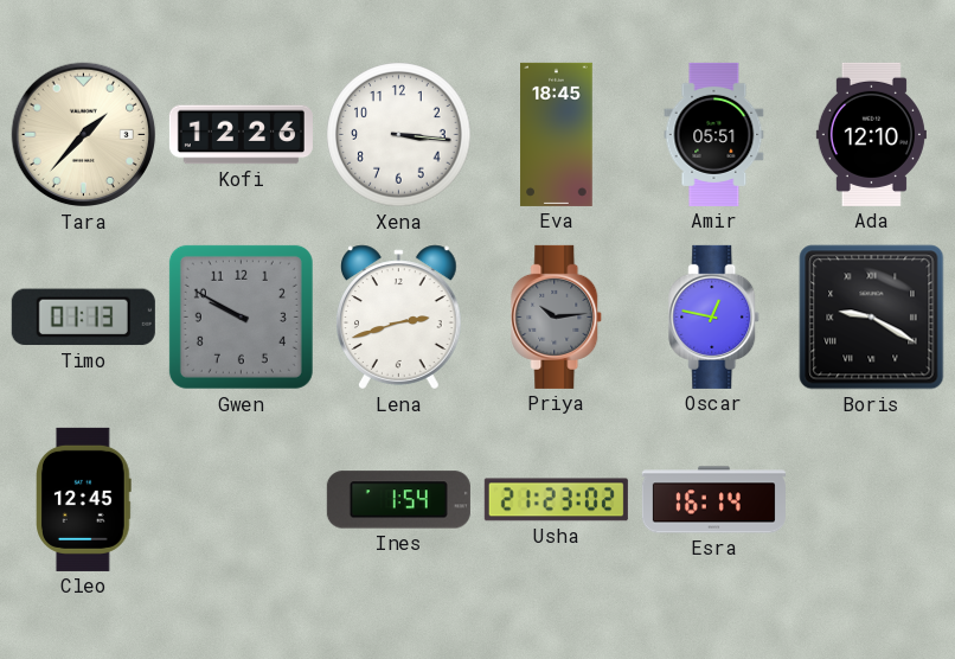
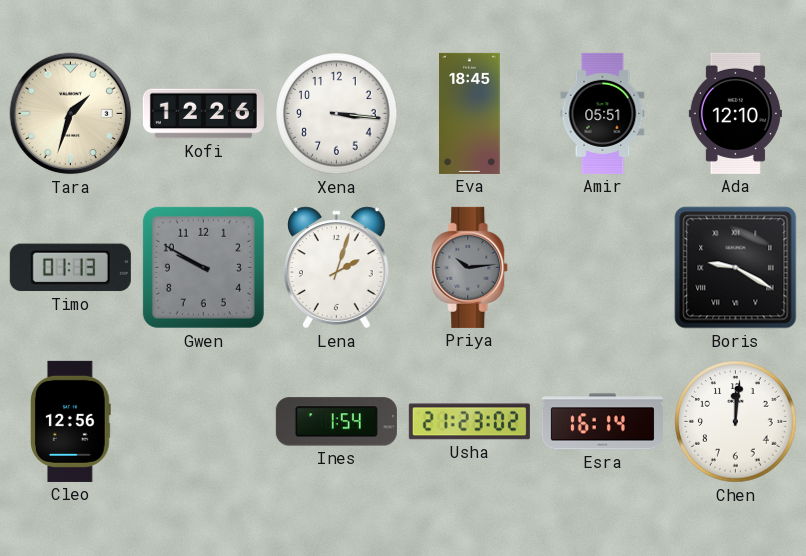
Tara: 1:37 -> 1:33 (71, 114)
Lena: 2:42 -> 2:03 (337, 268)
Oscar: 12:47 -> none (714, 316)
Cleo: 12:45 -> 12:56 (71, 421)
Chen: none -> 12:01 (736, 422)
